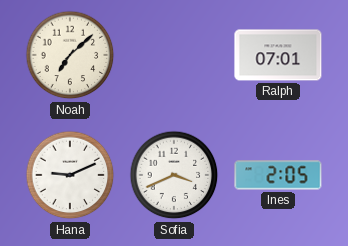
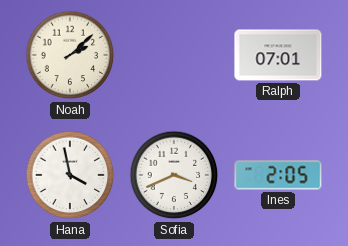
Noah: 7:08 -> 2:08 (70, 55)
Hana: 9:11 -> 3:58 (70, 175)
